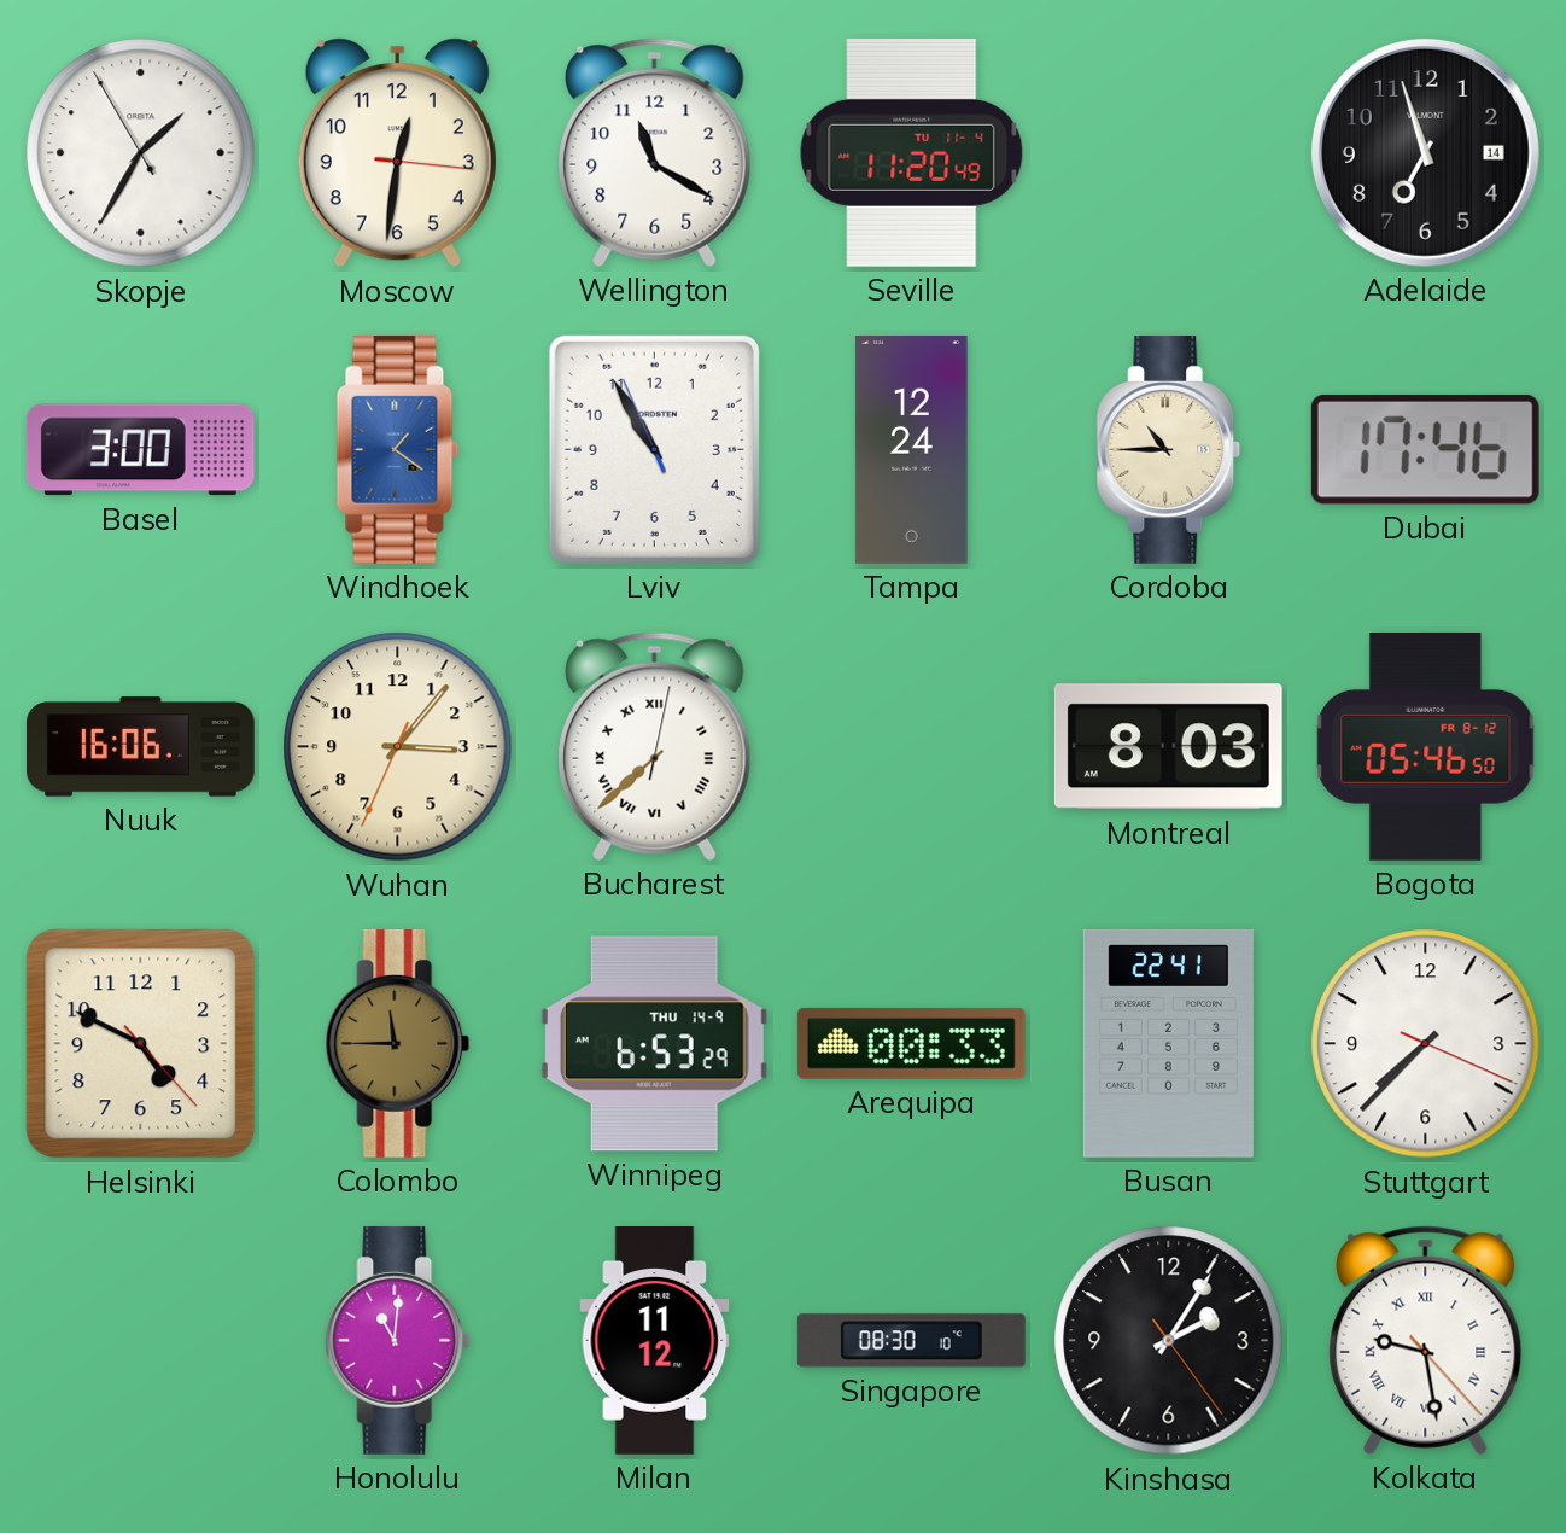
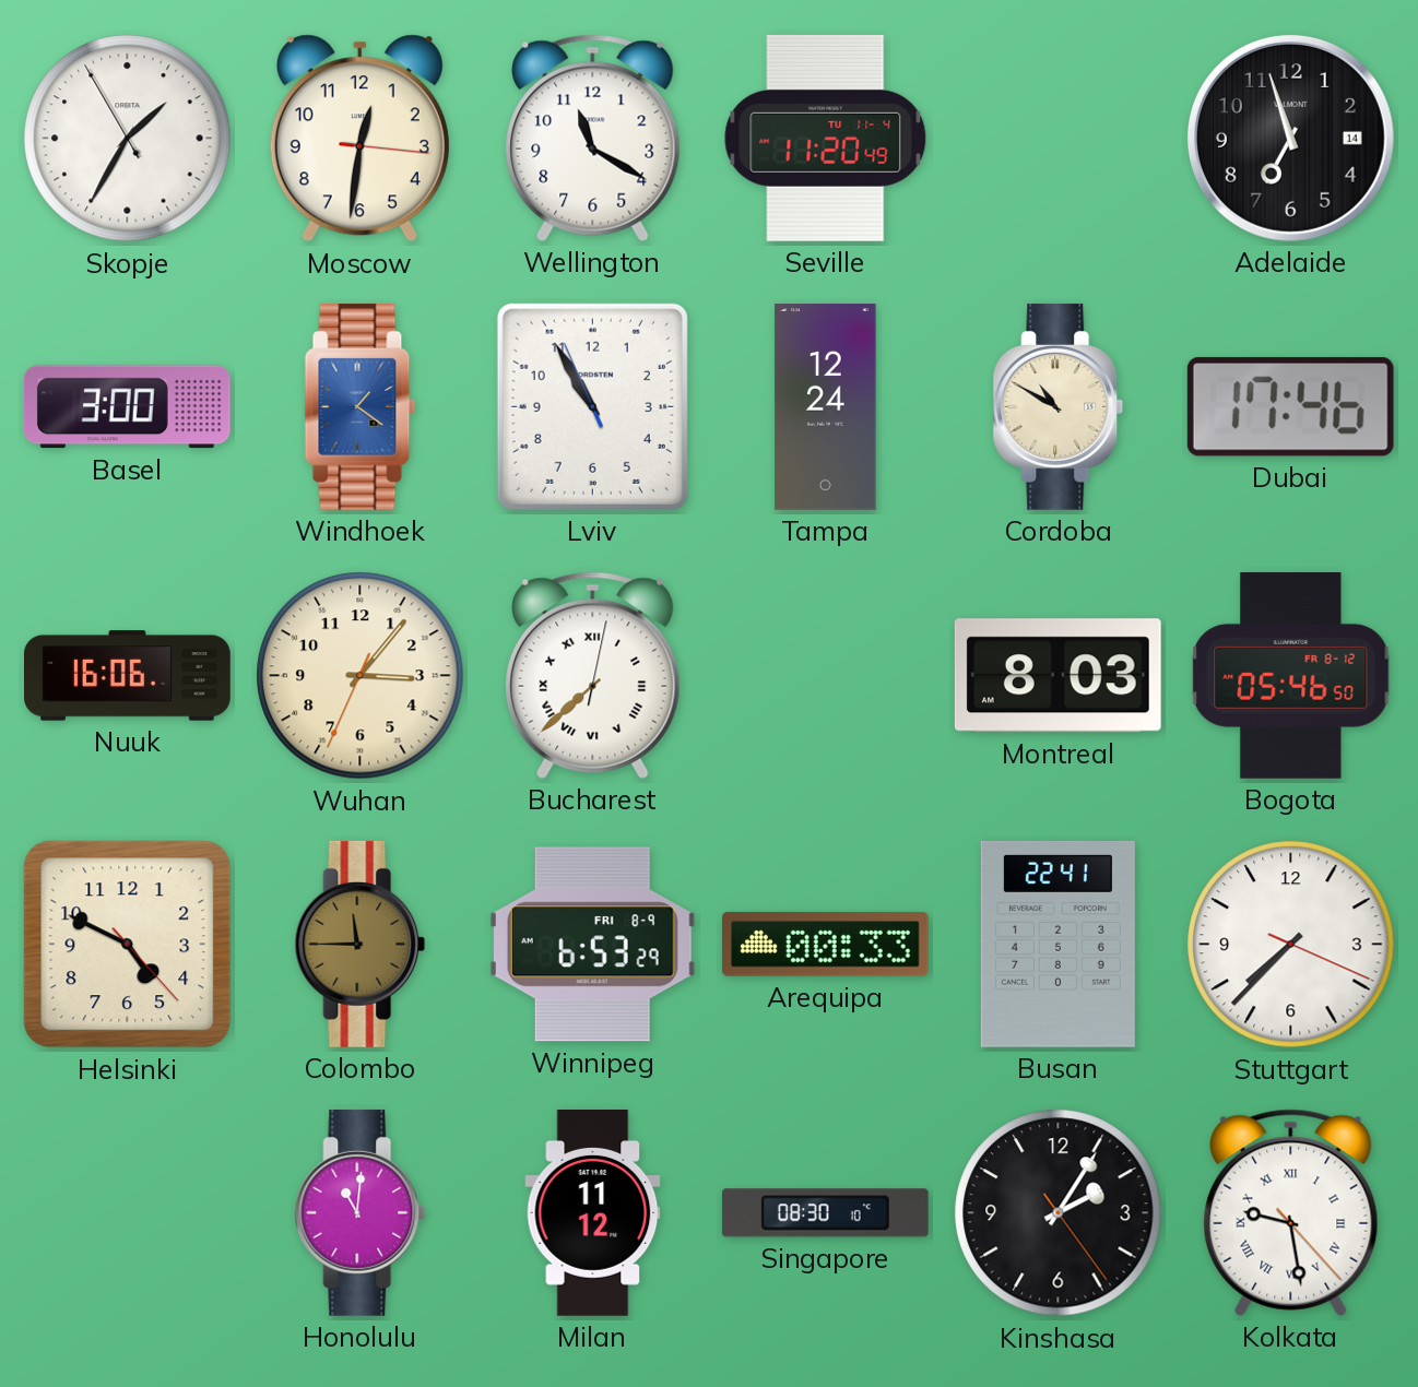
Cordoba: 10:45 -> 10:50 (1059, 406)
Winnipeg date: THU 14-9 -> FRI 8-9 (592, 945)
